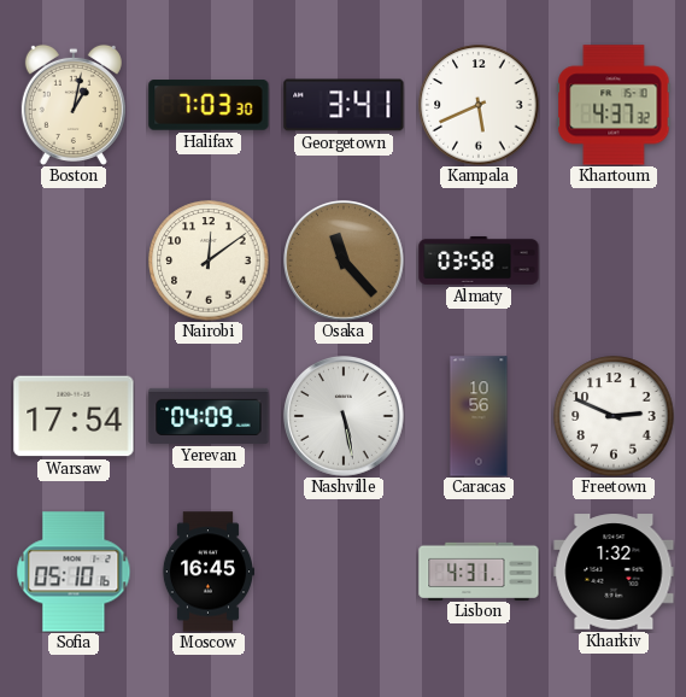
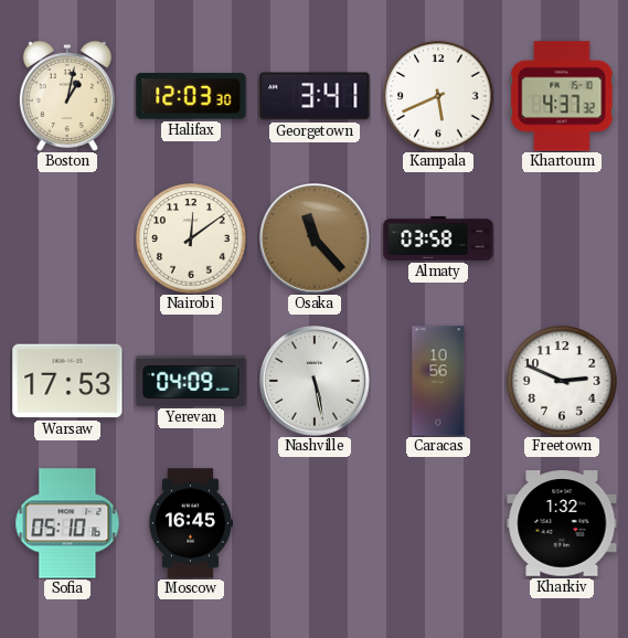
Halifax: 7:03 -> 12:03 (191, 96)
Warsaw: 17:54 -> 17:53 (67, 381)
Lisbon: 4:31 -> none (479, 570)
